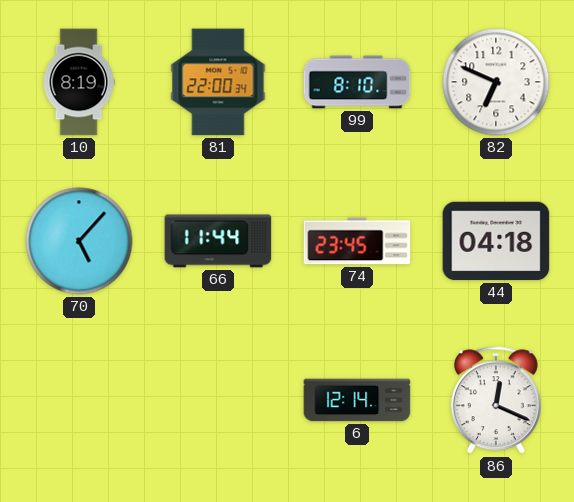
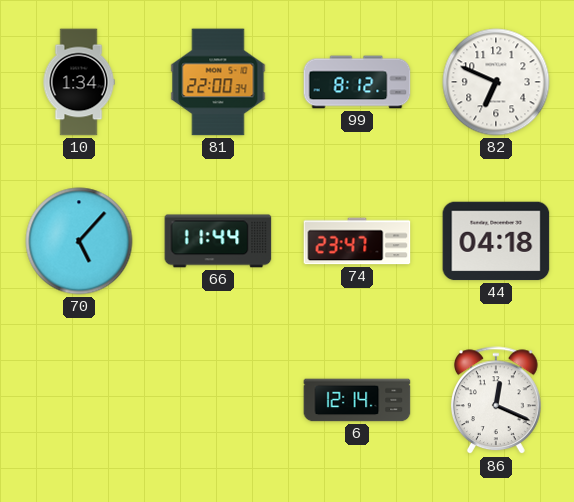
10: 8:19 -> 1:34 (79, 82)
99: 8:10 -> 8:12 (357, 82)
74: 23:45 -> 23:47 (357, 241)
